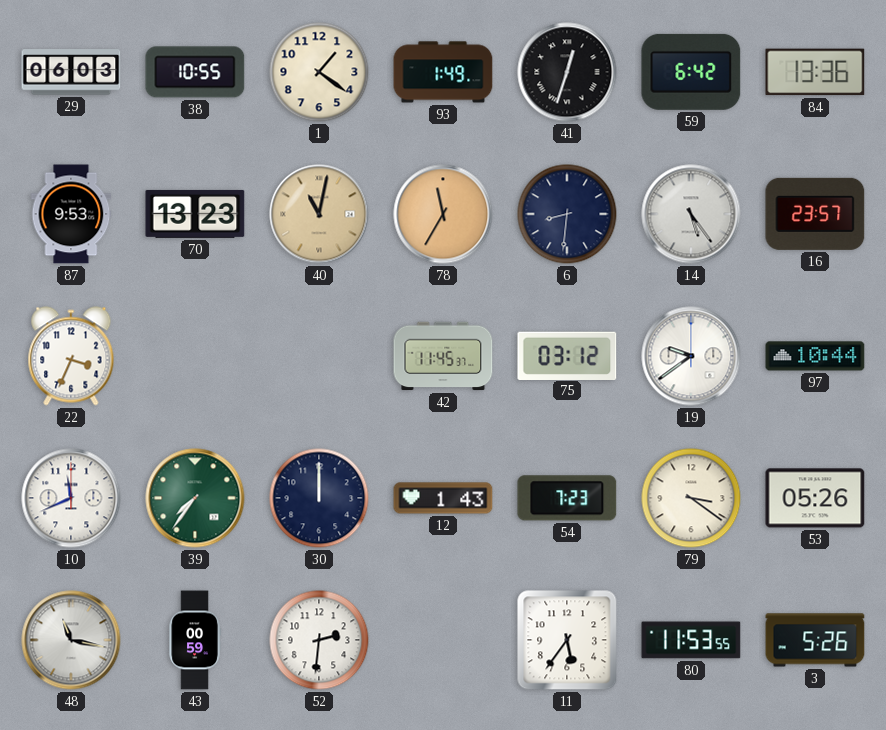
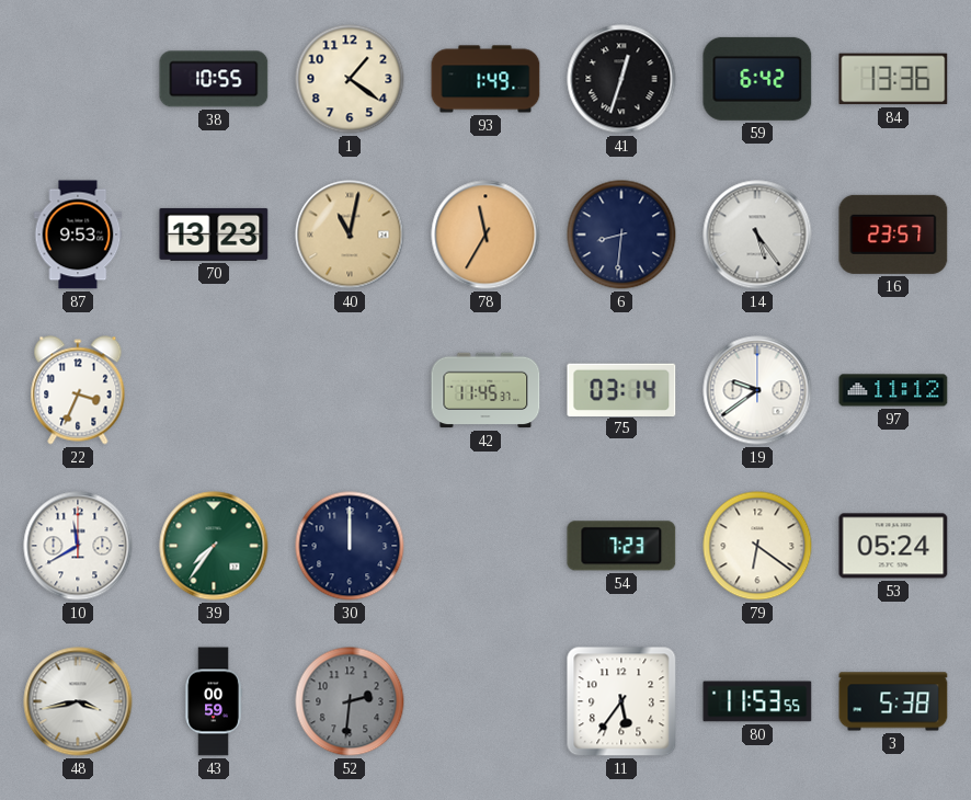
29: 06:03 -> none (71, 72)
75: 03:12 -> 03:14 (621, 389)
97: 10:44 -> 11:12 (893, 390)
10: 11:41 -> 11:40 (78, 546)
12: 1:43 -> none (443, 498)
79: 3:21 -> 6:21 (757, 546)
53: 05:26 -> 05:24 (893, 546)
48: 11:17 -> 3:43 (78, 701)
52 dial: white -> grey (350, 701)
3: 5:26 -> 5:38 (893, 701)
